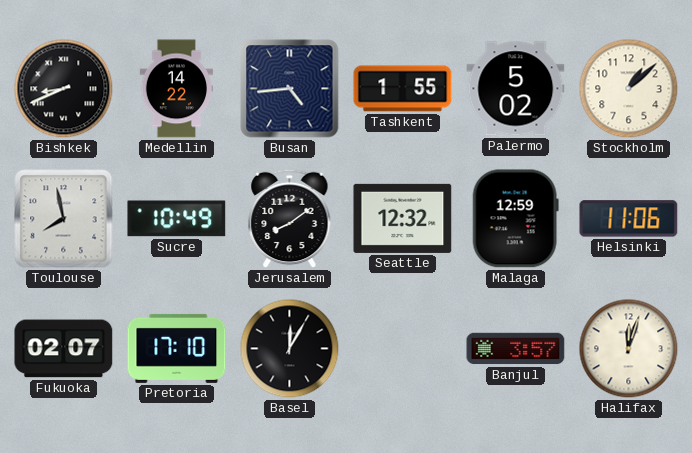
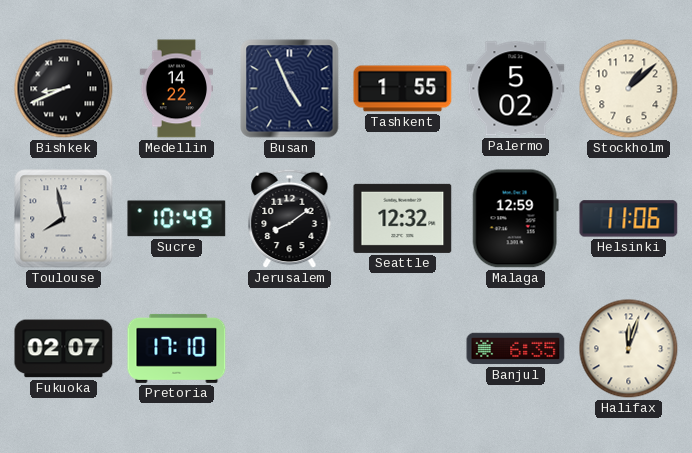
Busan: 4:44 -> 4:56 (290, 89)
Basel: 12:05 -> none (290, 349)
Banjul: 3:57 -> 6:35 (516, 349)
